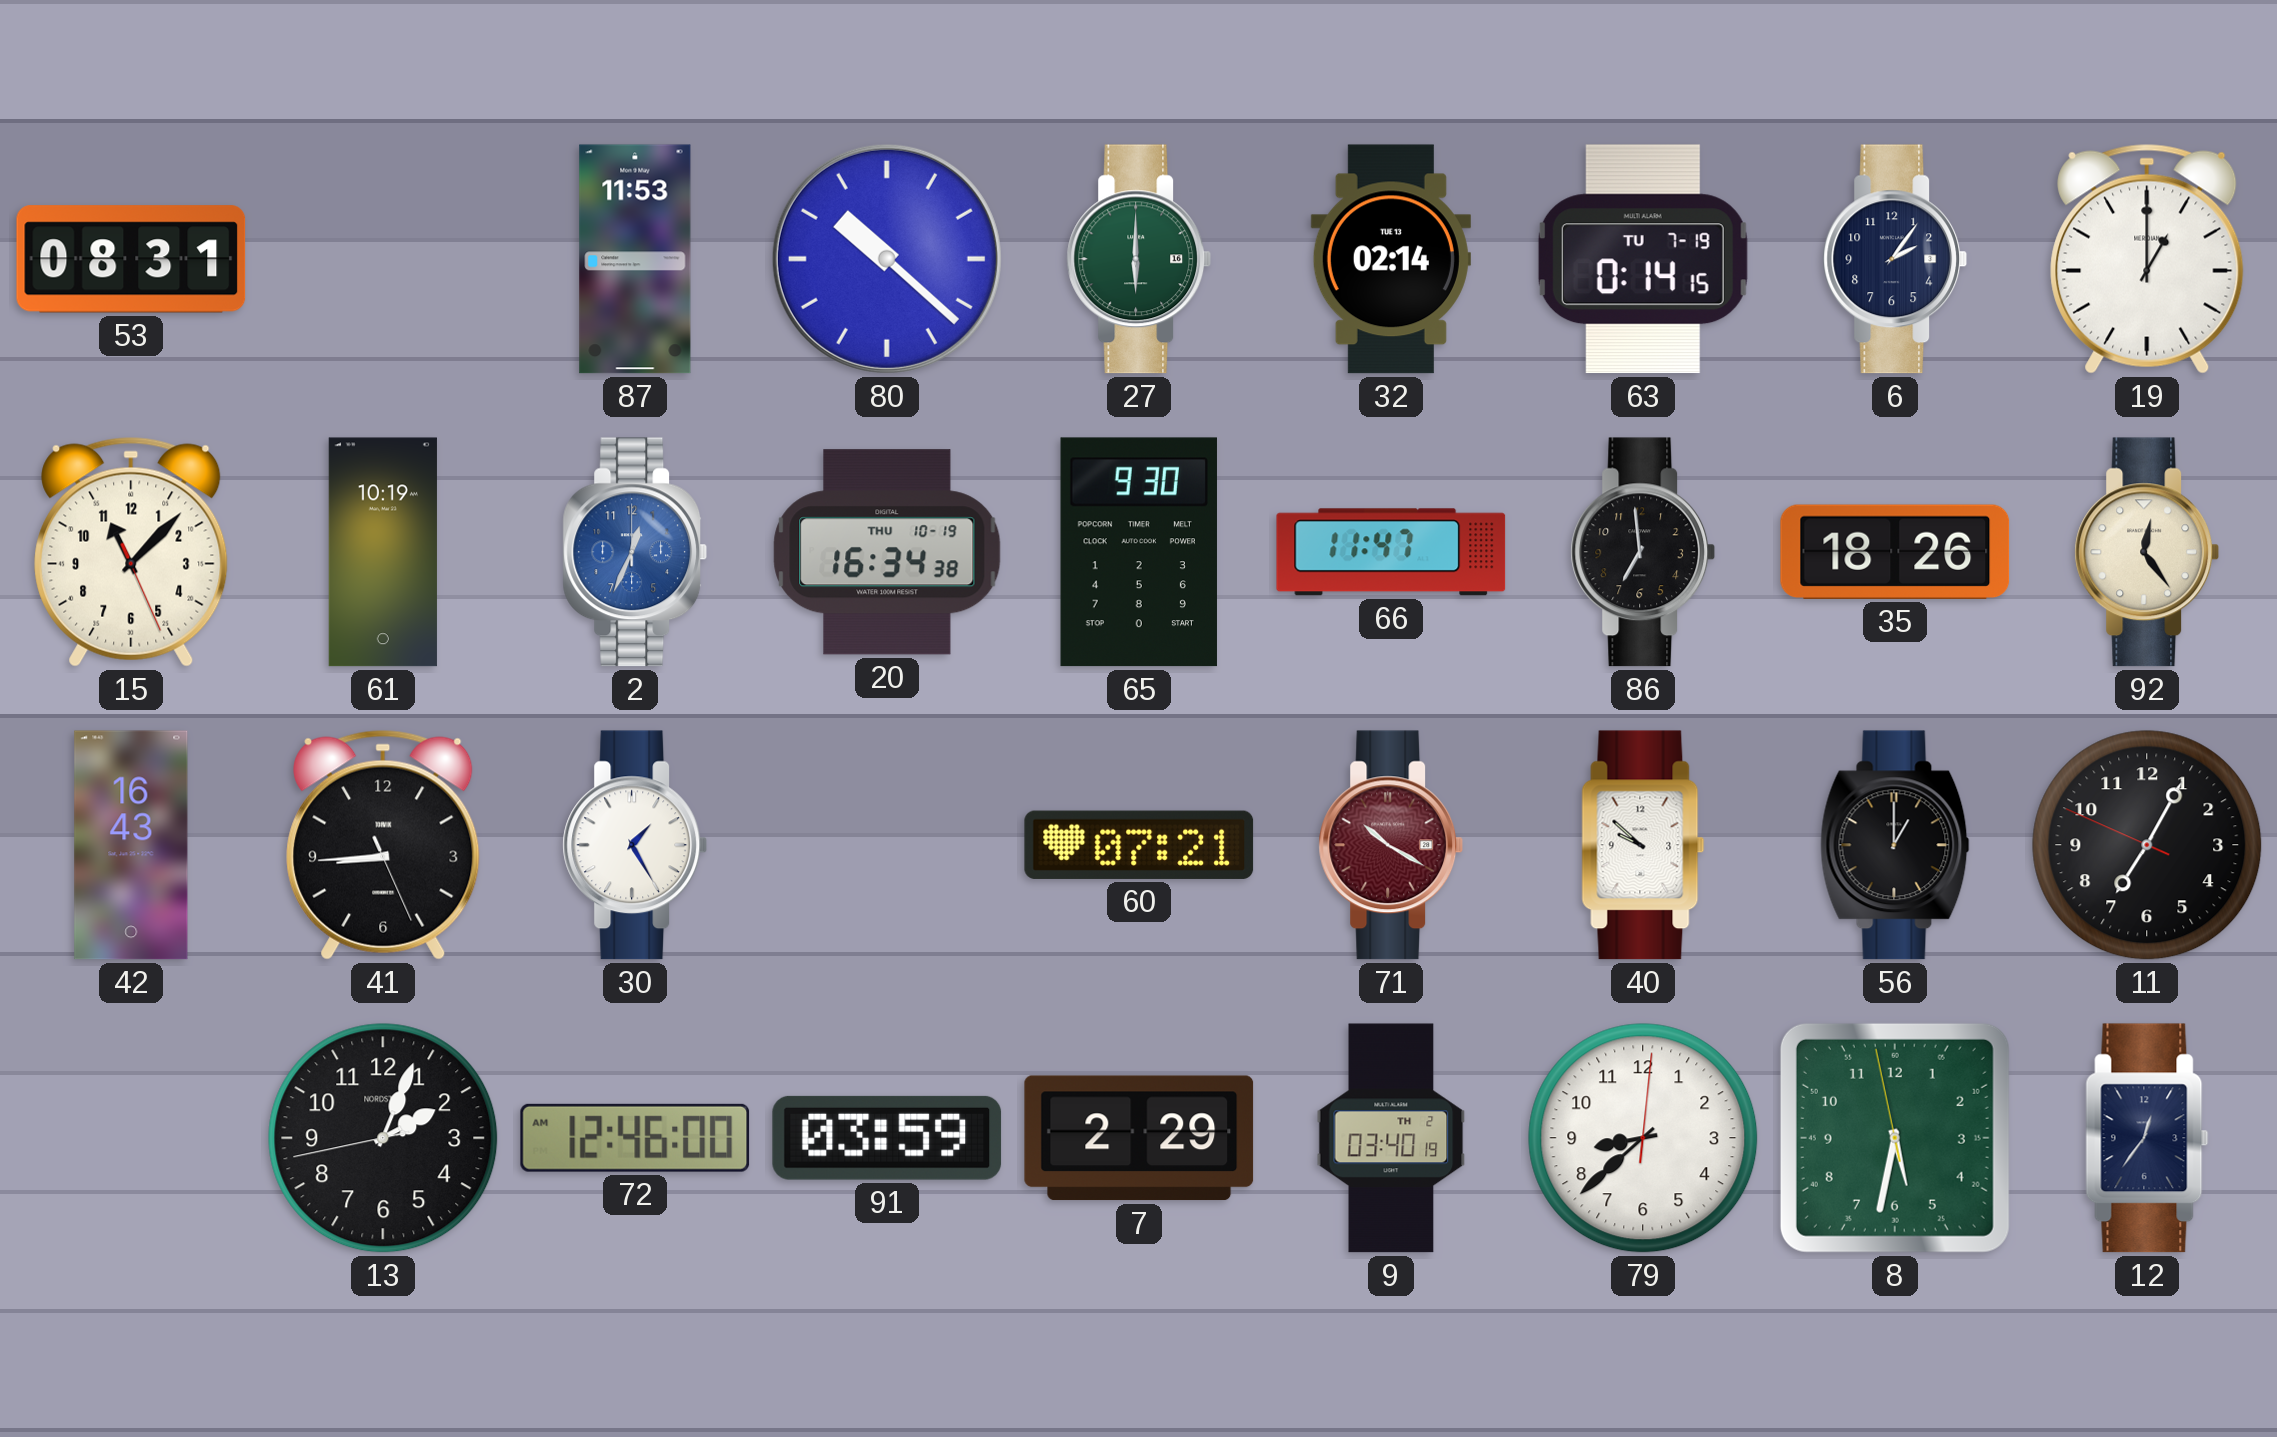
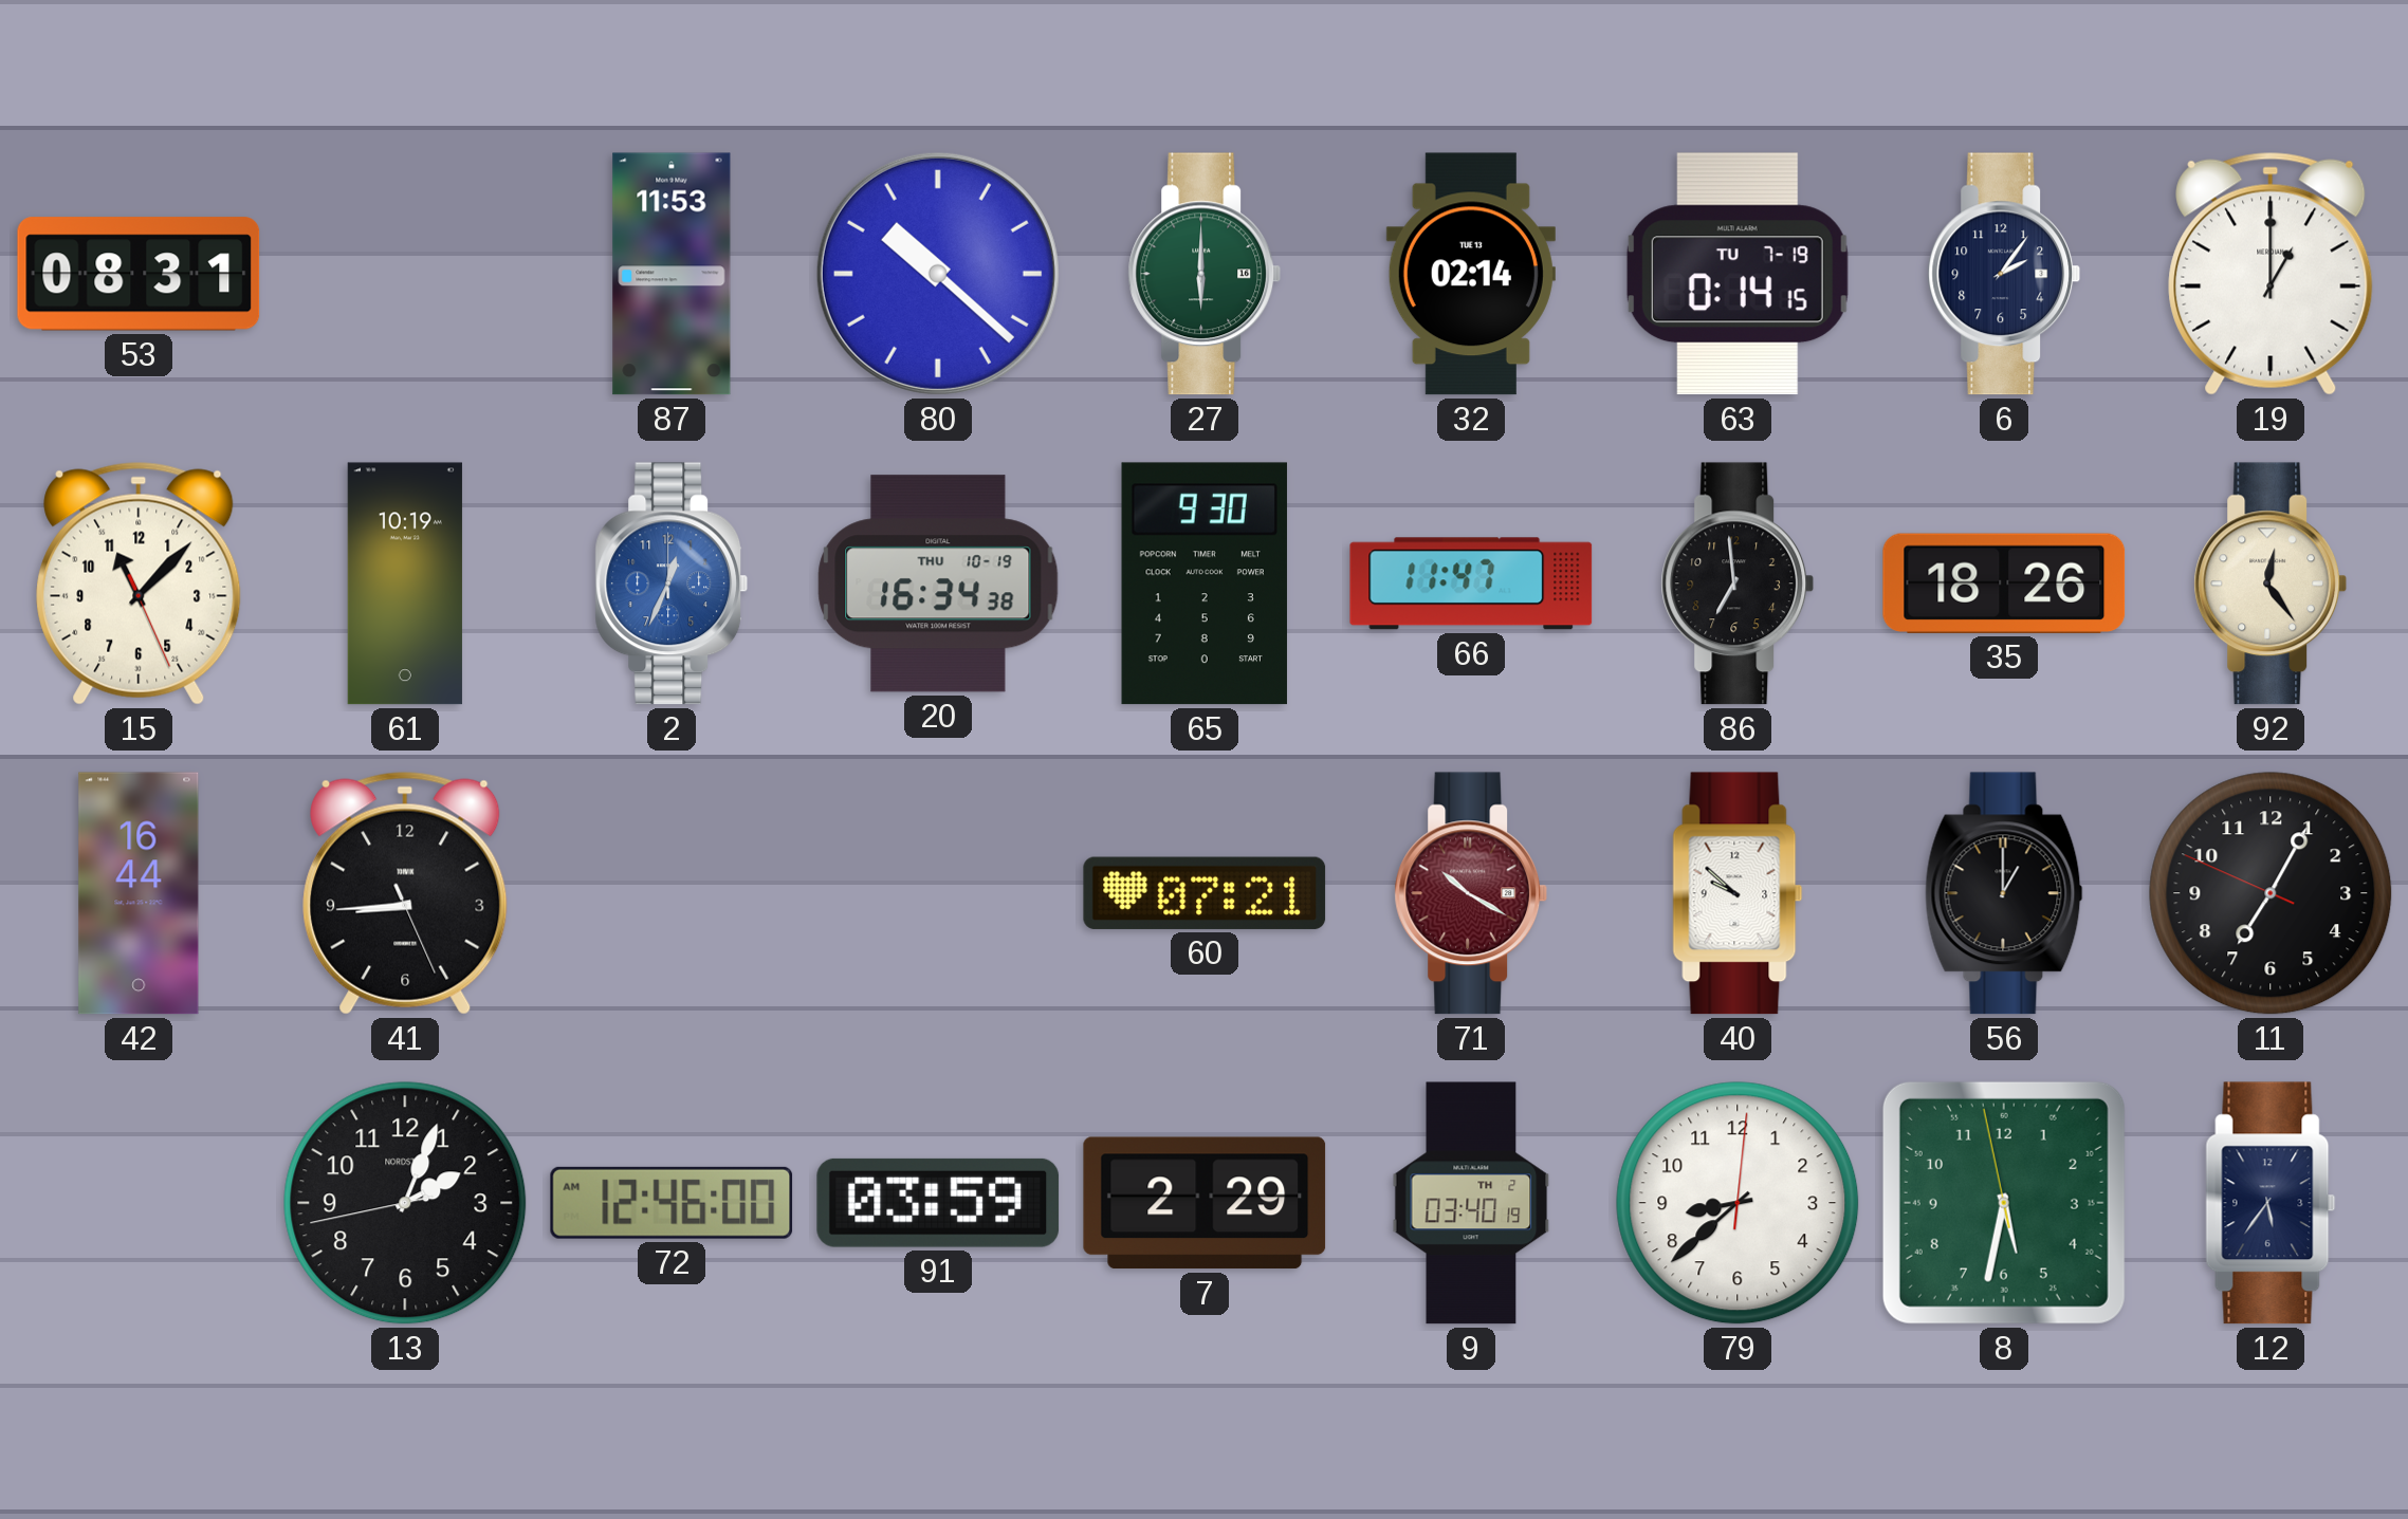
42: 16:43 -> 16:44 (139, 893)
30: 1:25 -> none (635, 845)
12: 12:36 -> 5:36 (2271, 1203)
